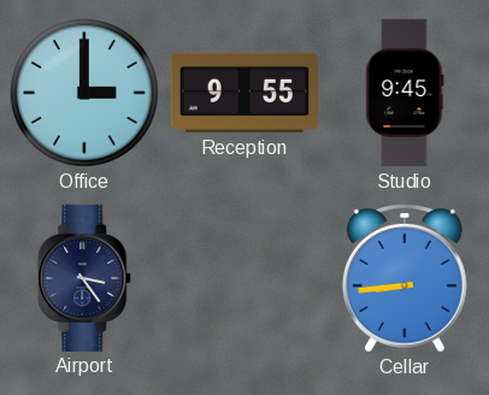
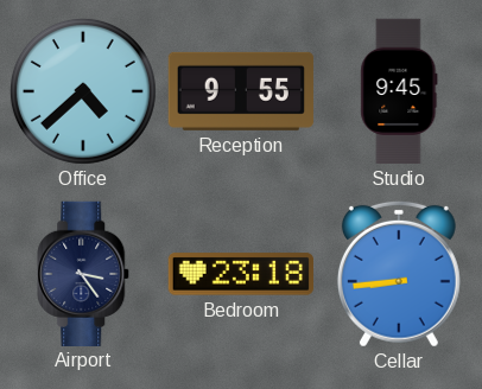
Office: 3:00 -> 4:38 (83, 91)
Bedroom: none -> 23:18 (241, 274)
